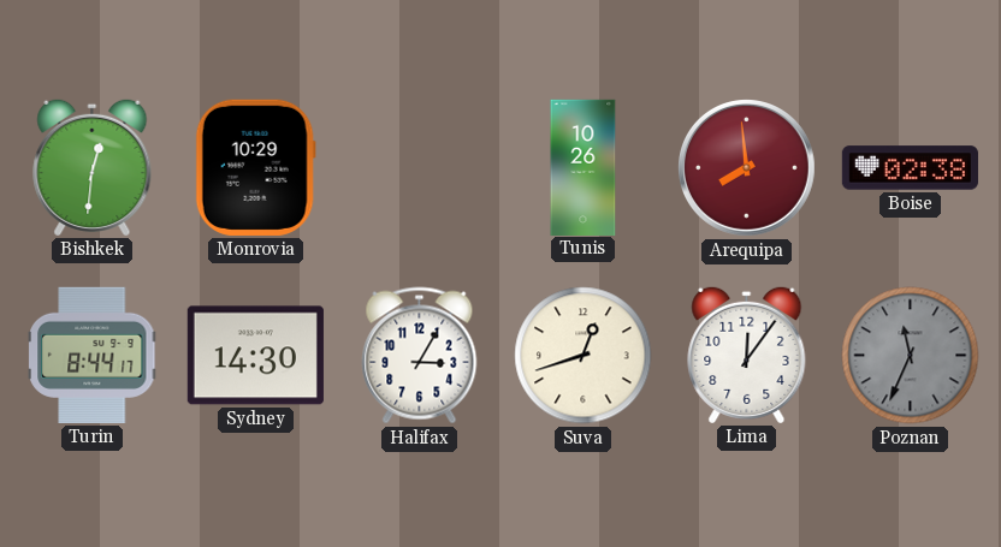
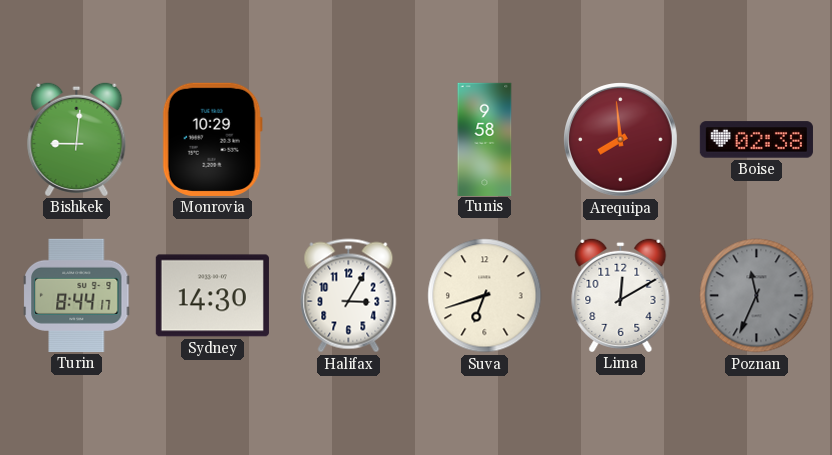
Bishkek: 12:31 -> 9:01 (77, 139)
Tunis: 10:26 -> 9:58 (485, 139)
Suva: 12:42 -> 6:42 (485, 296)
Lima: 12:06 -> 12:10 (621, 295)
